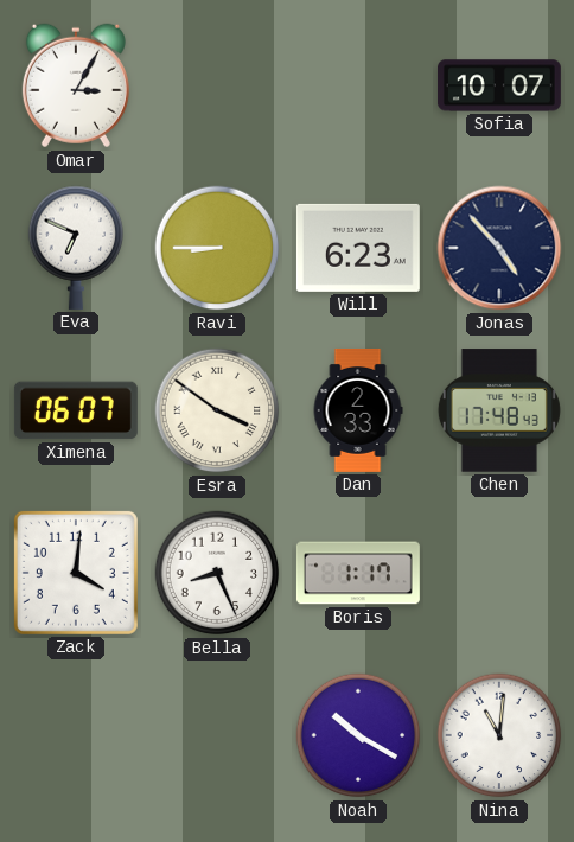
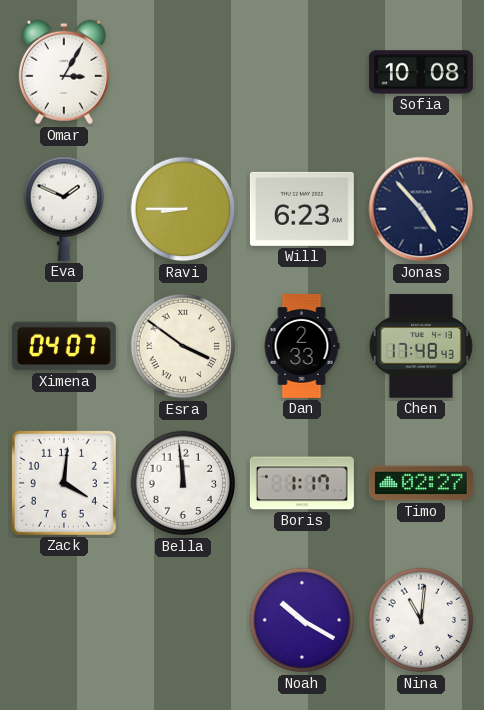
Sofia: 10:07 -> 10:08 (421, 72)
Eva: 6:49 -> 1:49 (64, 209)
Ximena: 06:07 -> 04:07 (64, 346)
Bella: 8:26 -> 11:59 (183, 483)
Timo: none -> 02:27 (421, 483)
